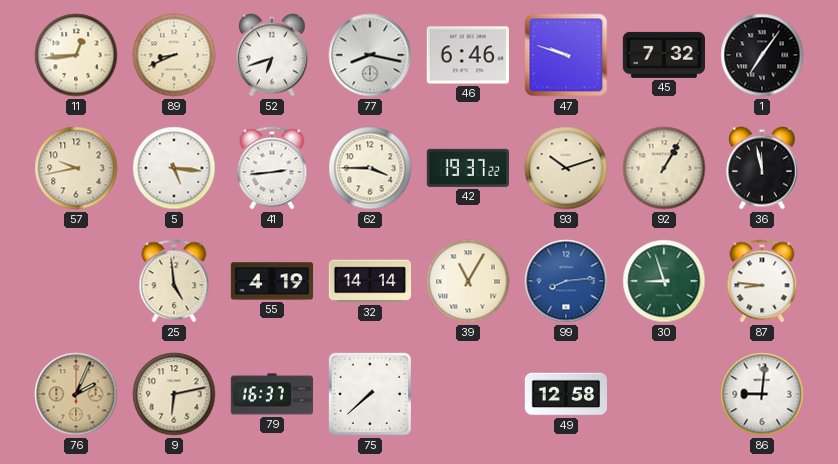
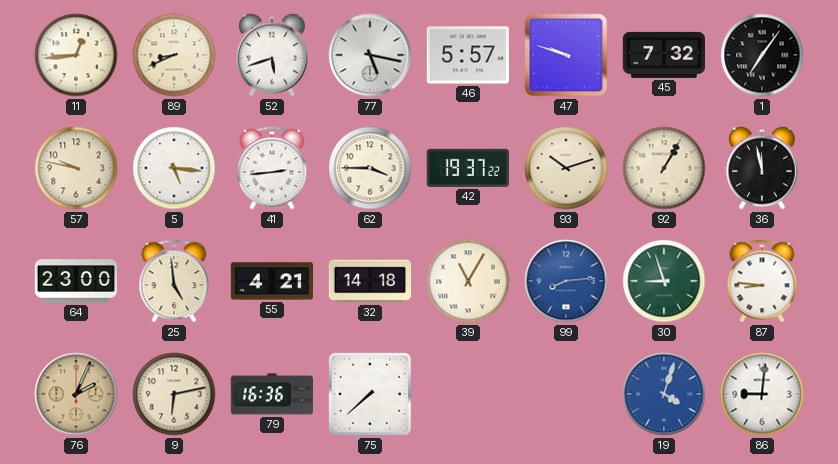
52: 6:42 -> 5:42 (272, 55)
77: 8:17 -> 5:17 (370, 55)
46: 6:46 -> 5:57 (467, 55)
57: 9:43 -> 9:47 (76, 168)
64: none -> 23:00 (75, 281)
55: 4:19 -> 4:21 (272, 281)
32: 14:14 -> 14:18 (370, 281)
79: 16:37 -> 16:36 (271, 394)
49: 12:58 -> none (565, 394)
19: none -> 4:03 (664, 394)
